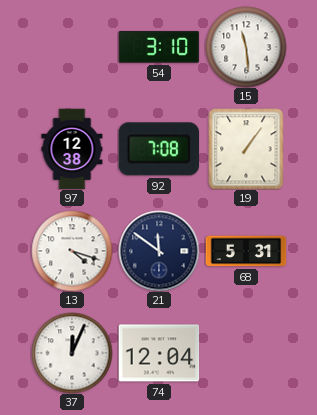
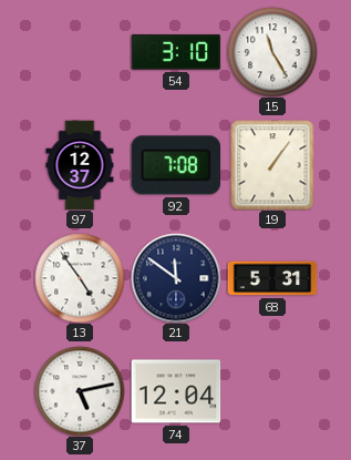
15: 11:29 -> 11:25 (272, 52)
97: 12:38 -> 12:37 (80, 165)
13: 4:18 -> 4:54 (80, 278)
37: 12:04 -> 5:13 (80, 391)
